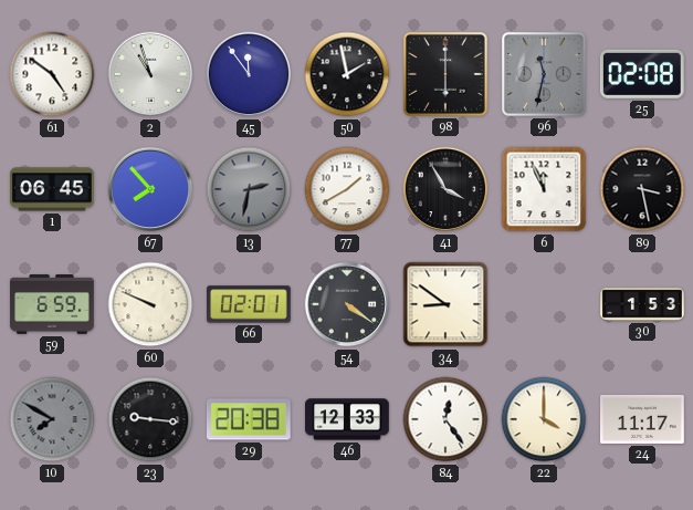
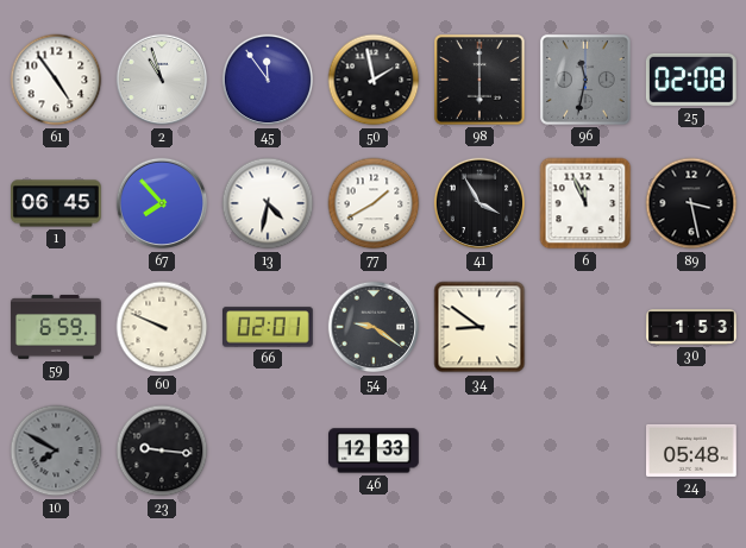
61: 4:51 -> 4:54 (56, 80)
13: 2:32 -> 4:32 (268, 203)
13 dial: grey -> white (268, 203)
54: 4:21 -> 9:21 (374, 327)
29: 20:38 -> none (249, 419)
84: 12:24 -> none (445, 419)
22: 4:00 -> none (544, 419)
24: 11:17 -> 05:48 (692, 451)
